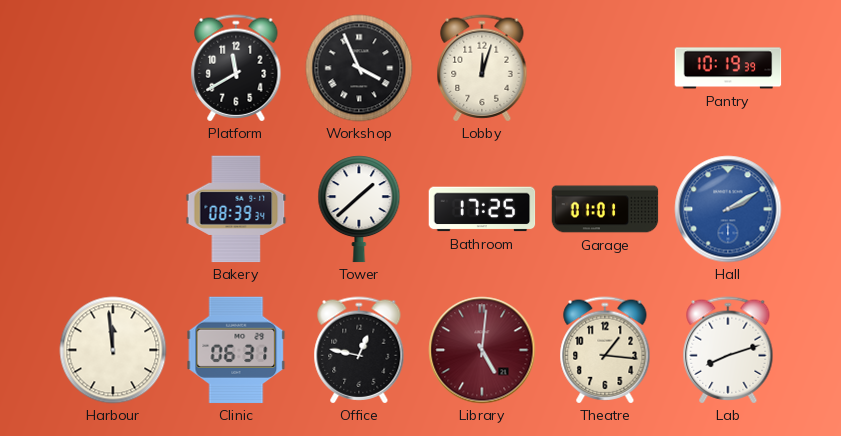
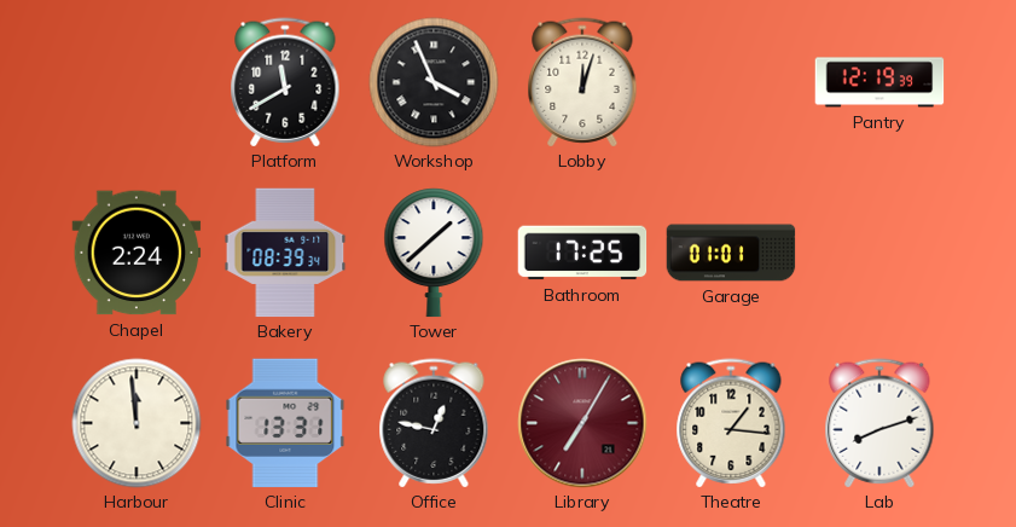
Pantry: 10:19 -> 12:19 (879, 82)
Chapel: none -> 2:24 (137, 253)
Hall: 2:10 -> none (728, 209)
Clinic: 06:31 -> 13:31 (285, 423)
Library: 5:01 -> 7:05 (582, 423)
